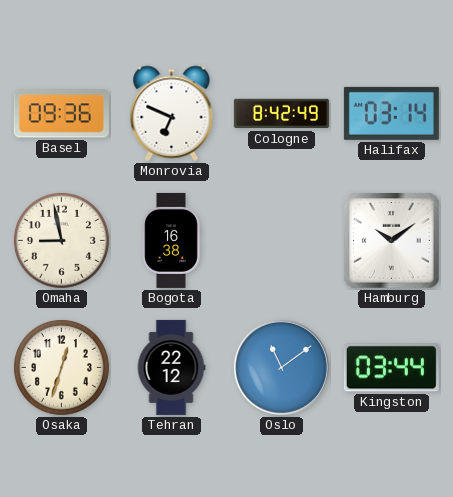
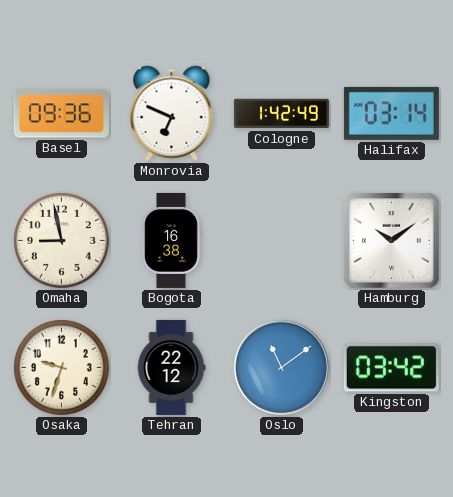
Cologne: 8:42 -> 1:42 (281, 114)
Osaka: 12:33 -> 9:33 (61, 367)
Kingston: 03:44 -> 03:42 (391, 368)
